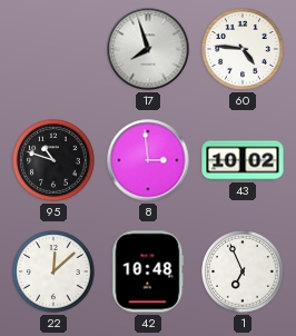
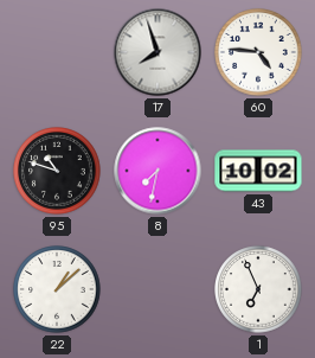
8: 2:59 -> 7:32 (157, 171)
22: 12:08 -> 1:08 (57, 289)
42: 10:48 -> none (148, 271)
